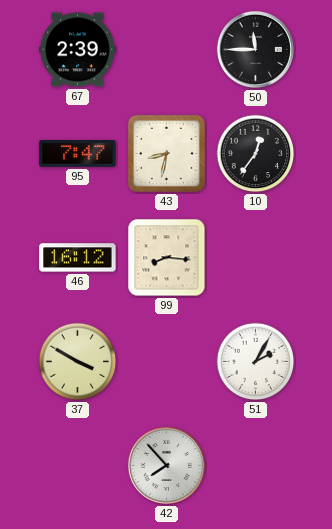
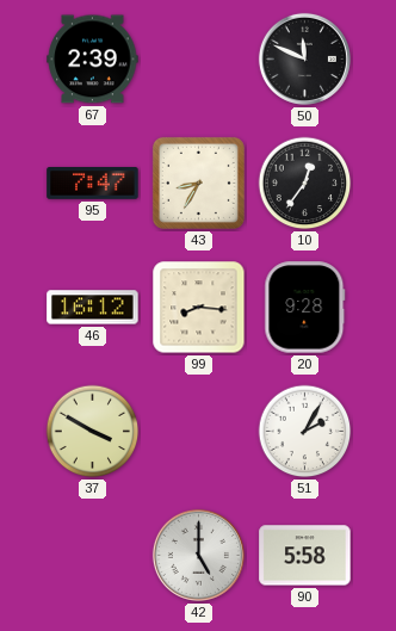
50: 11:45 -> 11:49 (304, 58)
43: 8:32 -> 8:35 (198, 183)
20: none -> 9:28 (305, 308)
42: 7:53 -> 5:00 (198, 555)
90: none -> 5:58 (305, 556)
